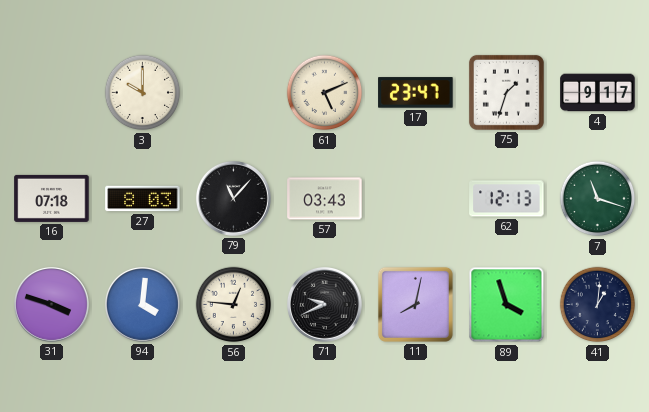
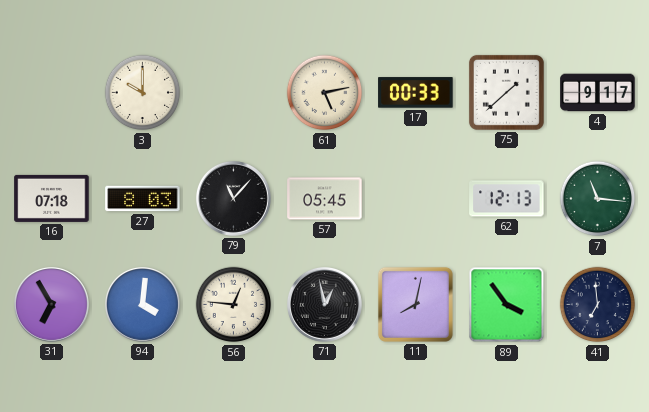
61: 5:11 -> 5:13 (325, 93)
17: 23:47 -> 00:33 (416, 93)
75: 1:33 -> 1:38 (506, 92)
57: 03:43 -> 05:45 (325, 199)
7: 11:18 -> 11:16 (598, 199)
31: 3:48 -> 6:55 (51, 304)
71: 9:41 -> 12:58 (324, 304)
89: 3:57 -> 3:54 (507, 305)
41: 1:01 -> 6:59 (598, 305)
